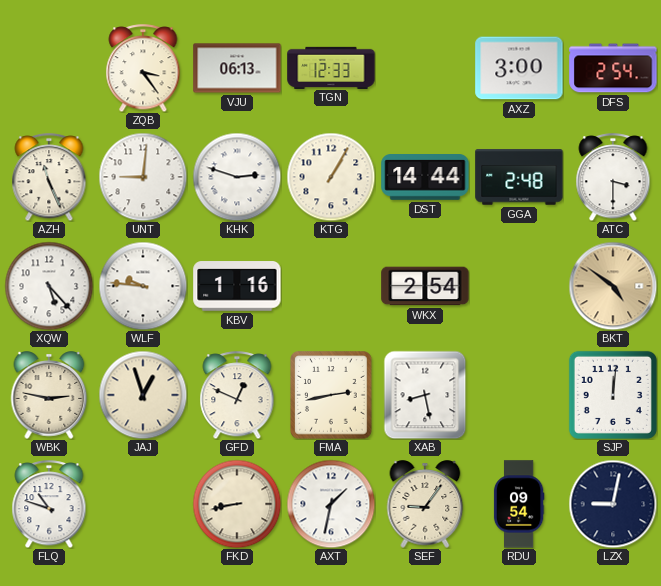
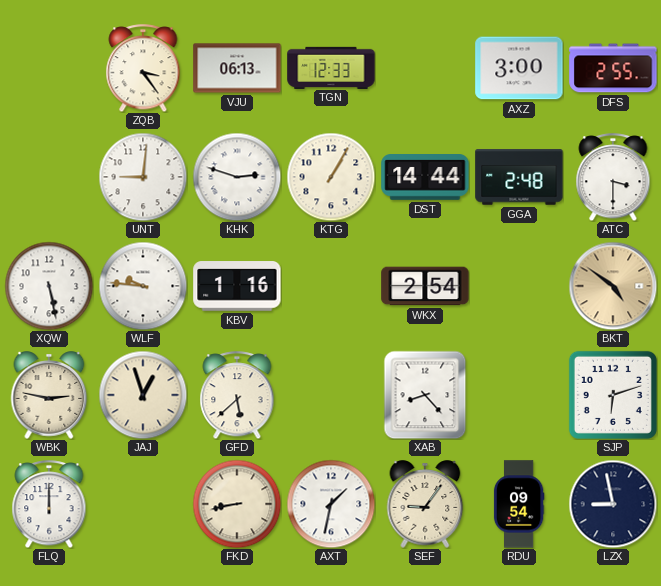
DFS: 2:54 -> 2:55 (613, 68)
AZH: 11:26 -> none (49, 177)
XQW: 5:23 -> 5:28 (49, 286)
GFD: 12:49 -> 5:38 (237, 395)
FMA: 2:43 -> none (331, 395)
XAB: 8:28 -> 8:23 (425, 395)
SJP: 12:01 -> 6:12 (613, 395)
FLQ: 10:48 -> 12:00 (49, 504)
LZX: 9:02 -> 8:58 (613, 504)
